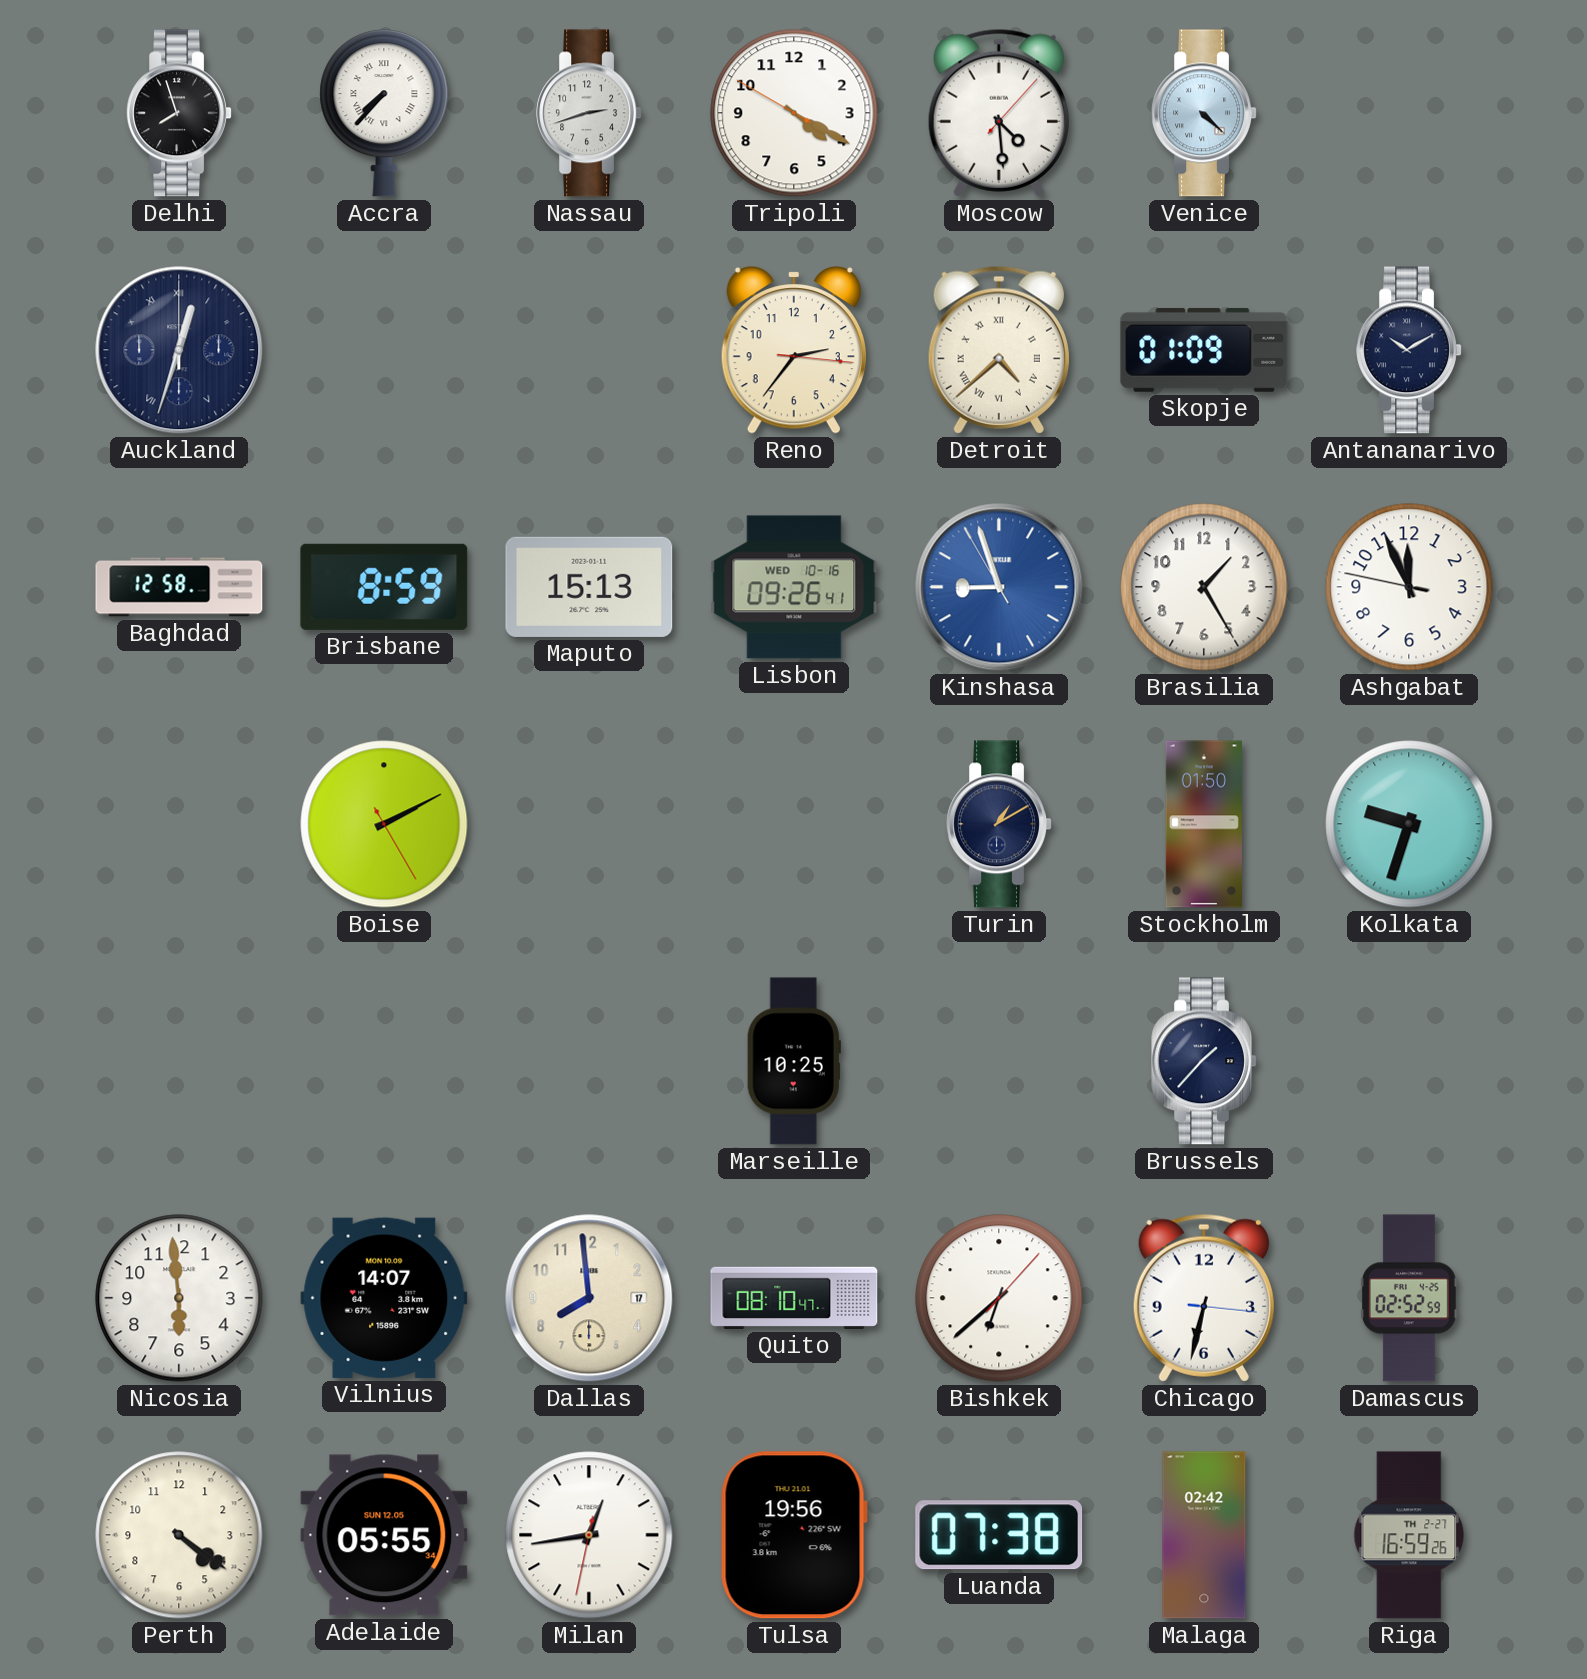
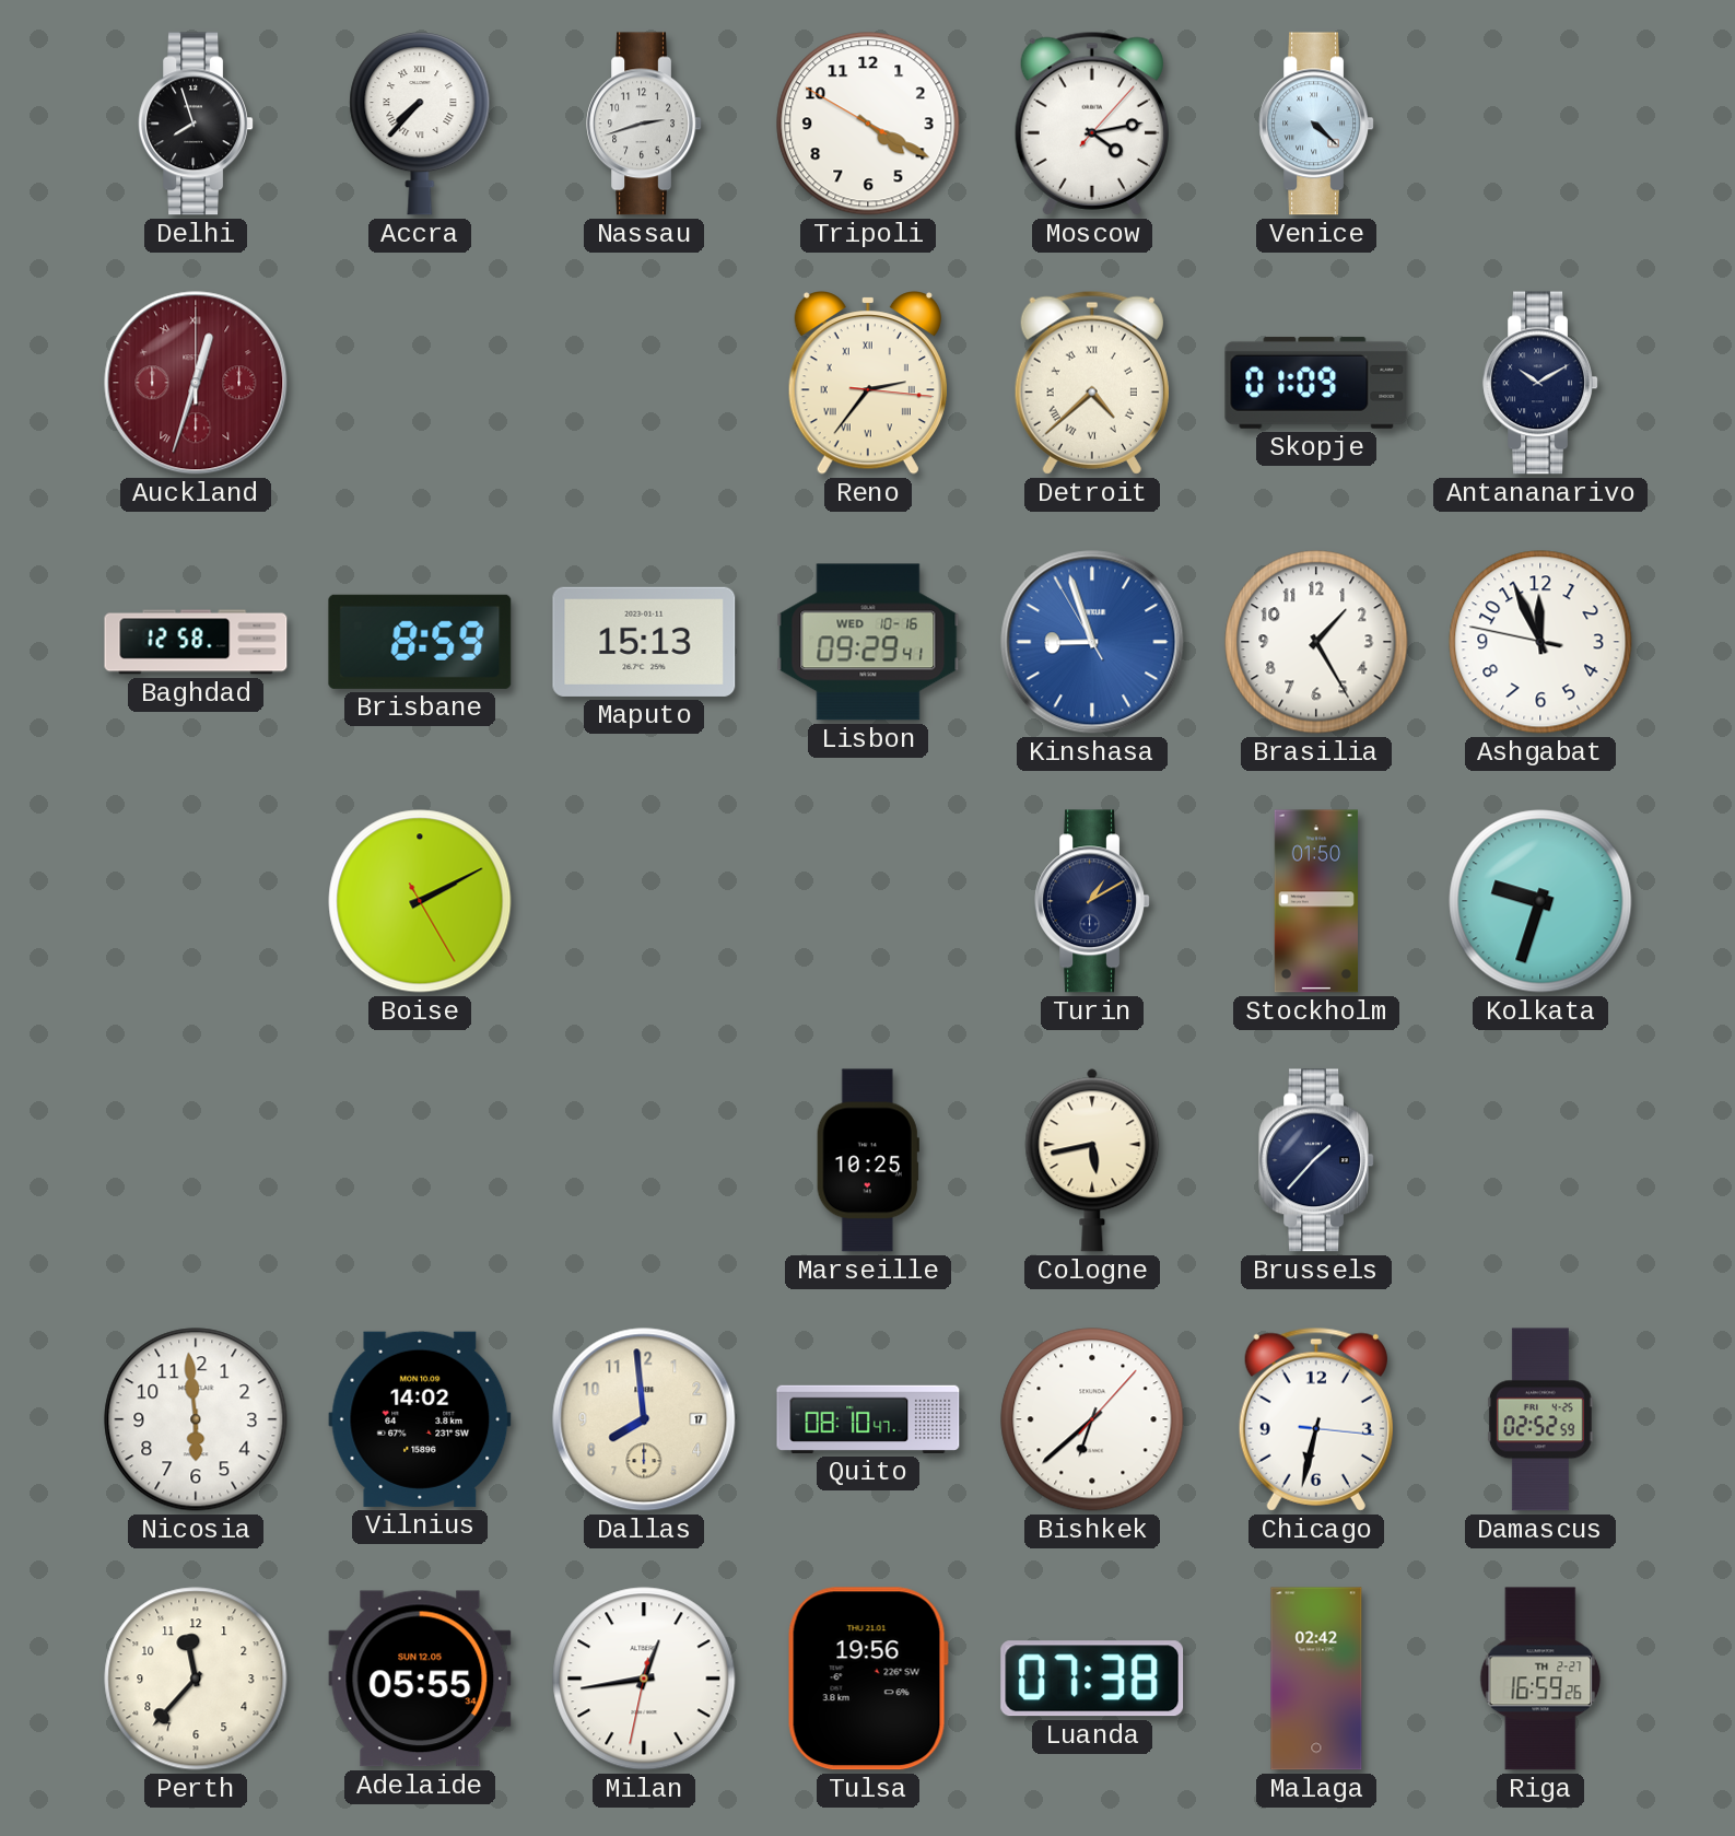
Moscow: 4:29 -> 4:13 (1092, 124)
Auckland dial: navy -> burgundy (196, 383)
Reno numerals: Arabic -> Roman (868, 384)
Lisbon: 09:26 -> 09:29 (868, 642)
Cologne: none -> 5:43 (1092, 1160)
Vilnius: 14:07 -> 14:02 (420, 1419)
Perth: 4:21 -> 11:37 (196, 1679)
